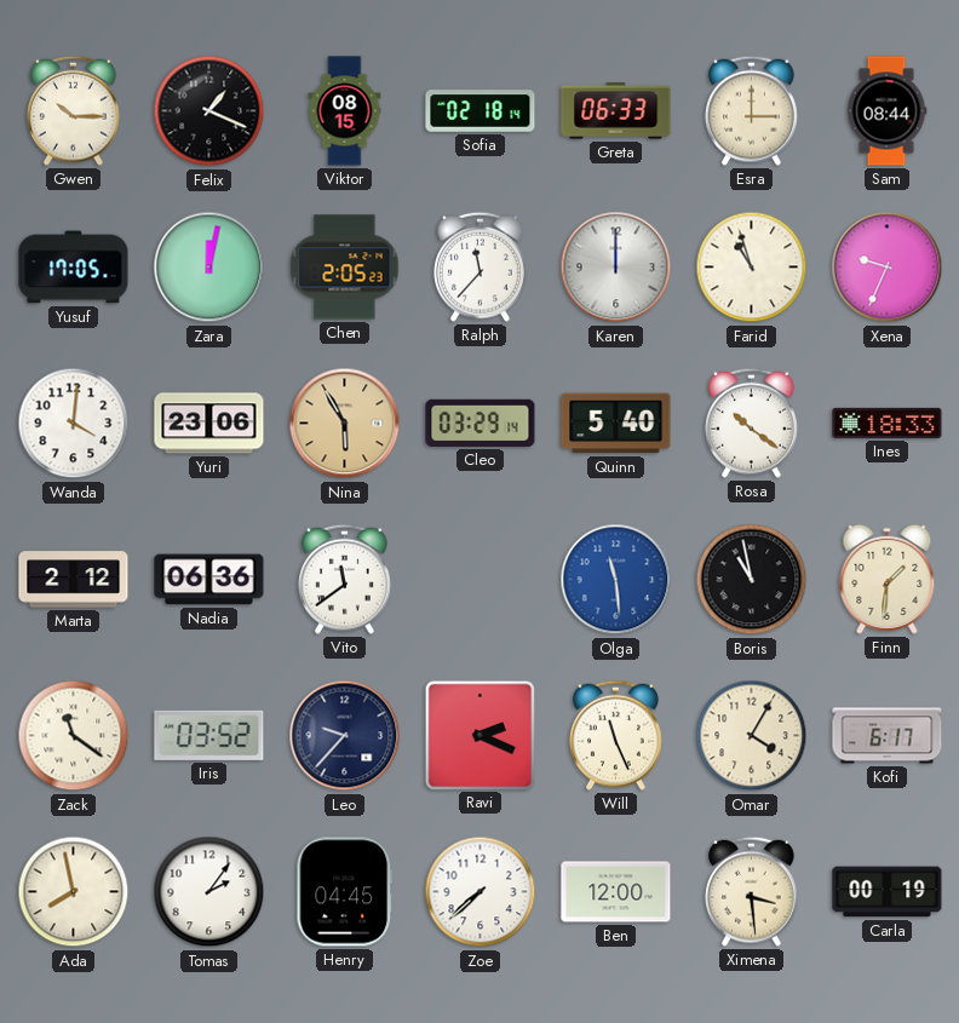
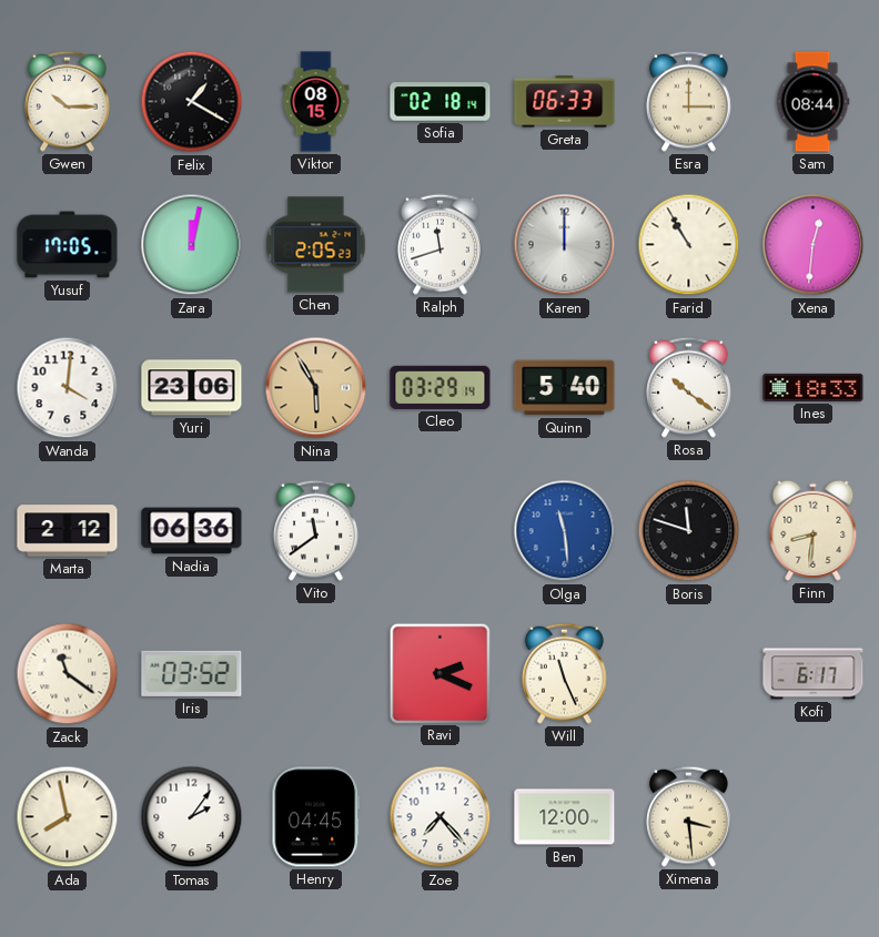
Felix: 1:19 -> 1:20 (192, 102)
Ralph: 11:37 -> 11:42 (439, 244)
Farid: 10:57 -> 10:55 (689, 245)
Xena: 9:34 -> 12:31 (814, 245)
Boris: 10:58 -> 11:48 (689, 531)
Finn: 1:31 -> 8:31 (814, 530)
Leo: 9:37 -> none (345, 736)
Omar: 4:05 -> none (752, 736)
Zoe: 7:38 -> 7:23 (441, 817)
Carla: 00:19 -> none (888, 892)
